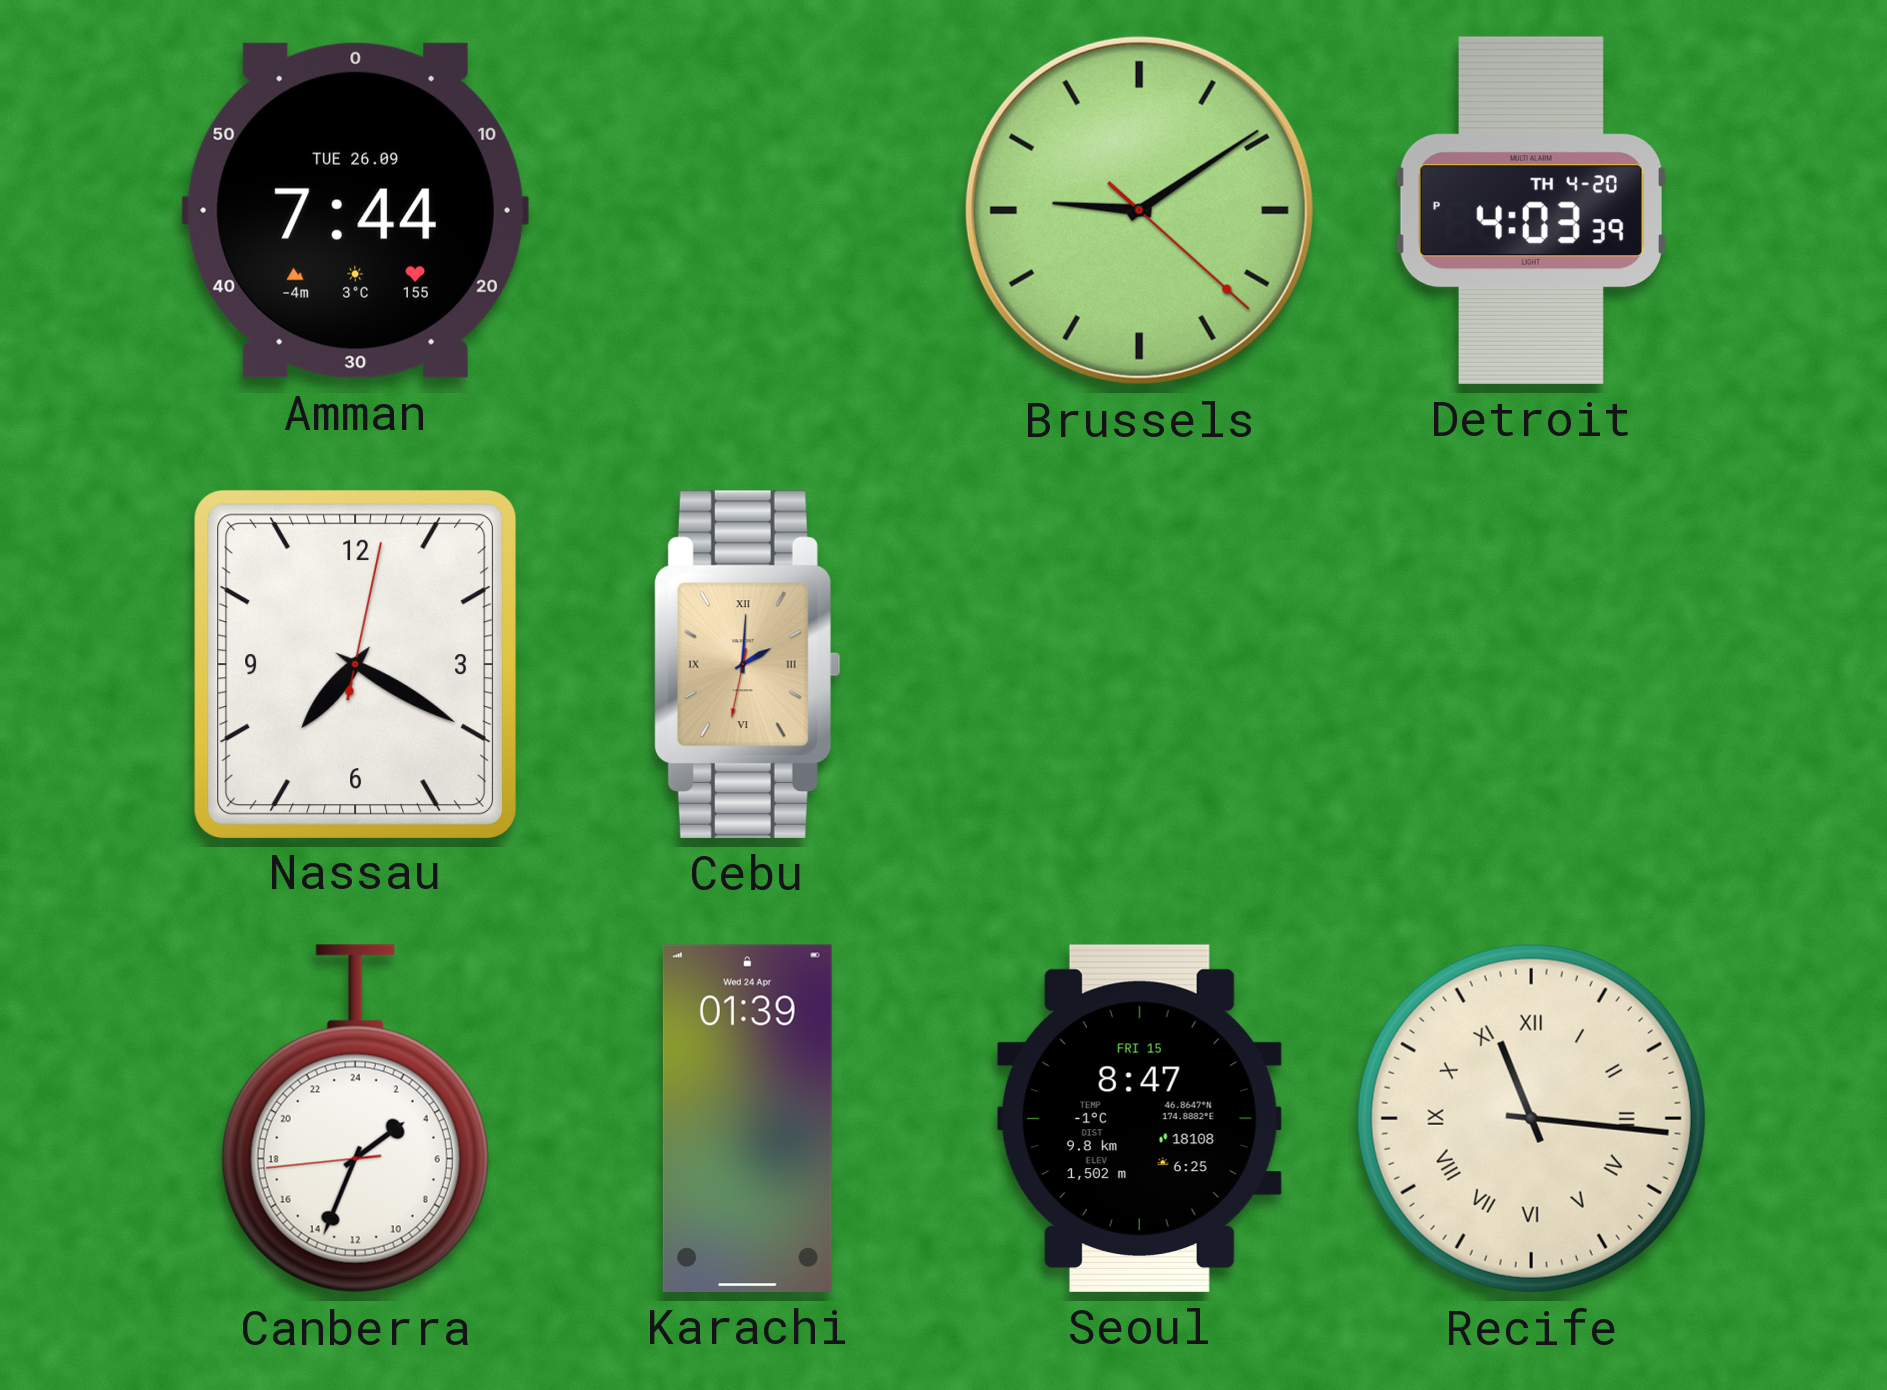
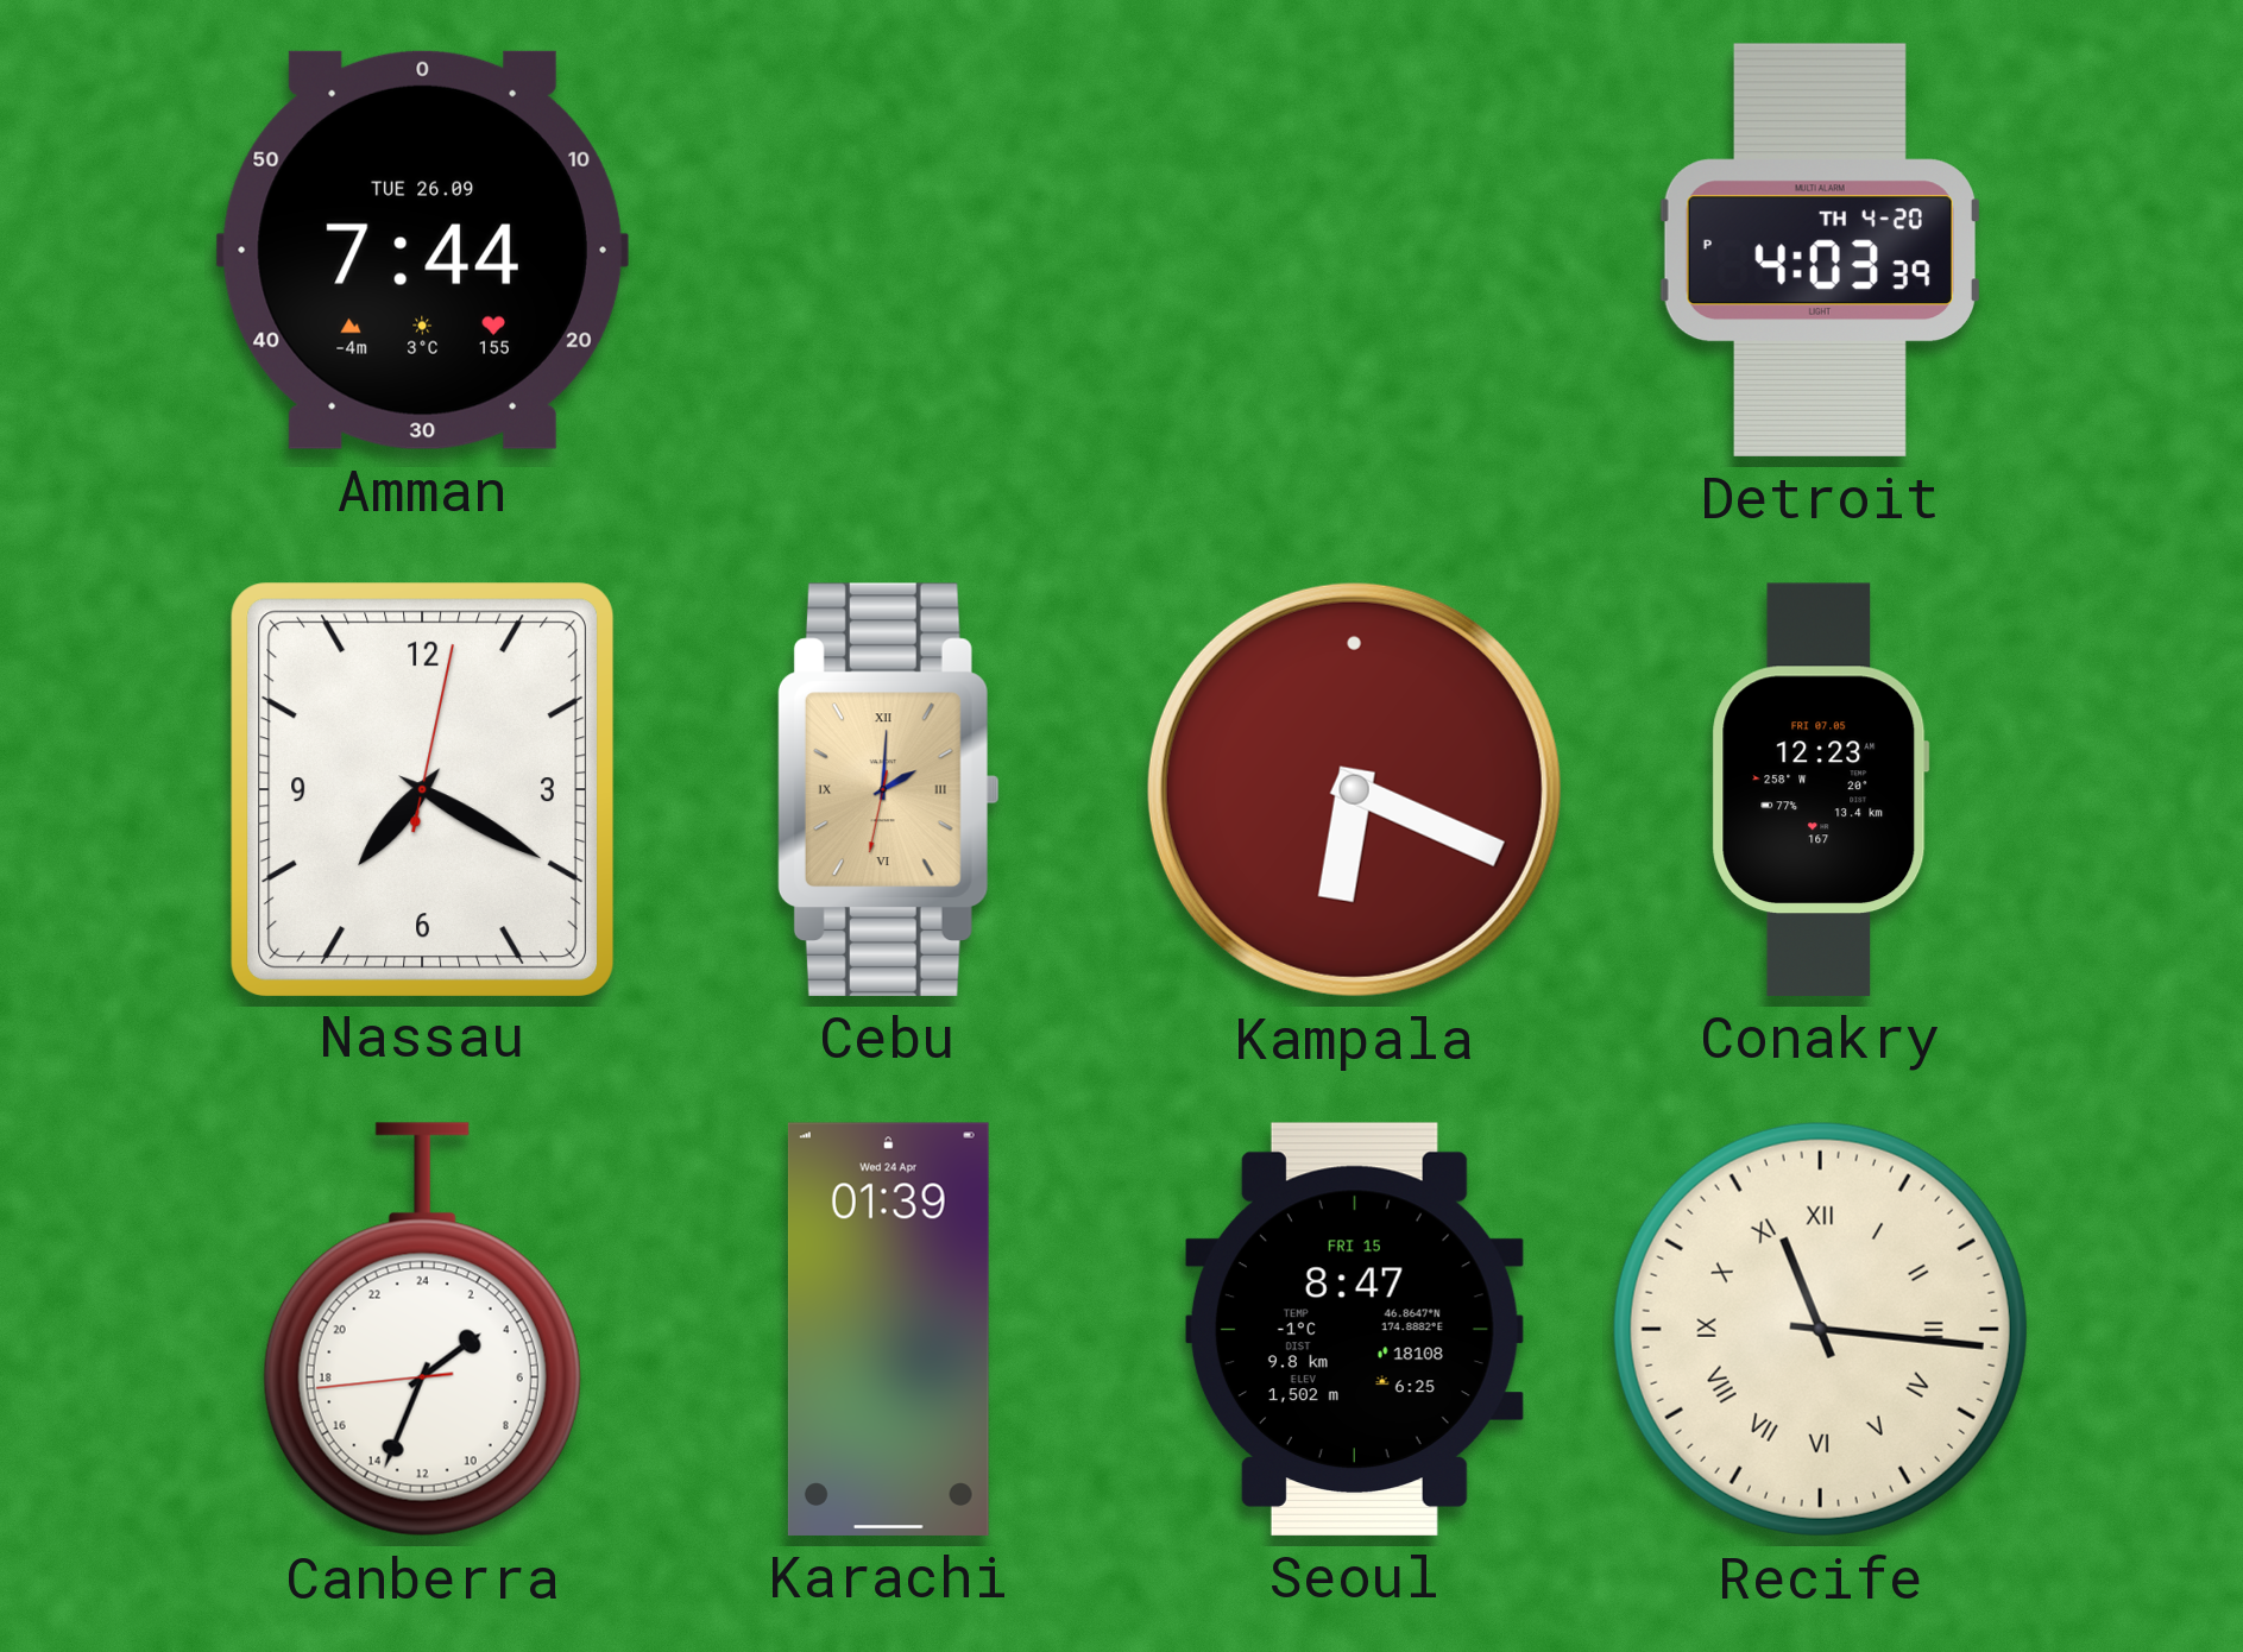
Brussels: 9:09 -> none (1139, 210)
Kampala: none -> 6:19 (1354, 789)
Conakry: none -> 12:23 (1821, 789)
